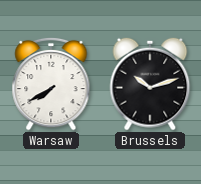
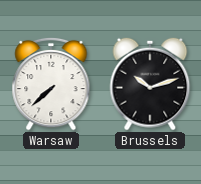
Warsaw: 7:40 -> 7:38 (51, 84)
